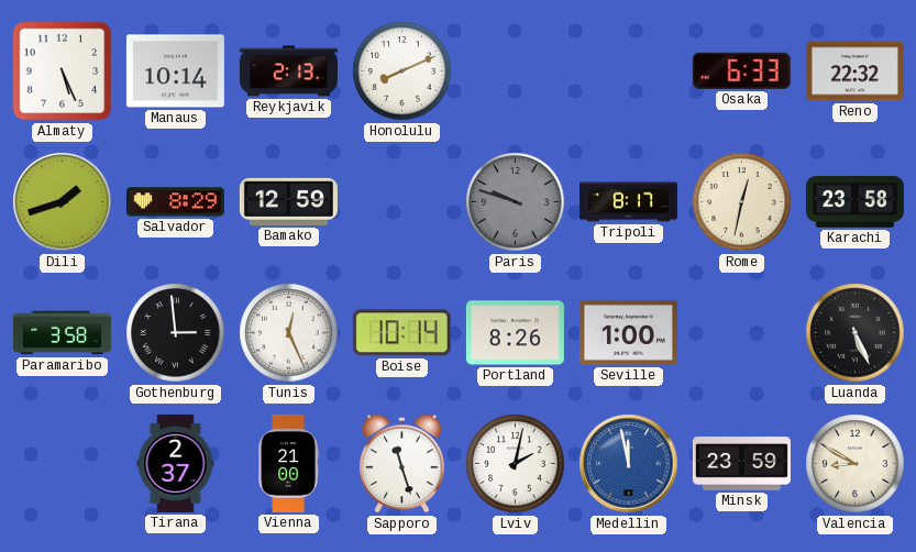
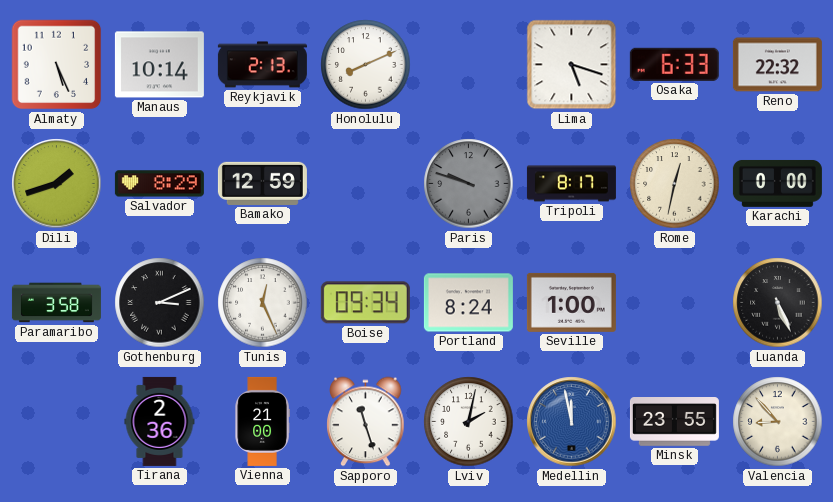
Lima: none -> 5:18 (572, 65)
Karachi: 23:58 -> 0:00 (777, 183)
Gothenburg: 2:59 -> 3:11 (160, 303)
Boise: 10:14 -> 09:34 (365, 303)
Portland: 8:26 -> 8:24 (468, 303)
Tirana: 2:37 -> 2:36 (160, 421)
Minsk: 23:59 -> 23:55 (674, 422)
Valencia: 8:50 -> 8:53 (778, 422)
